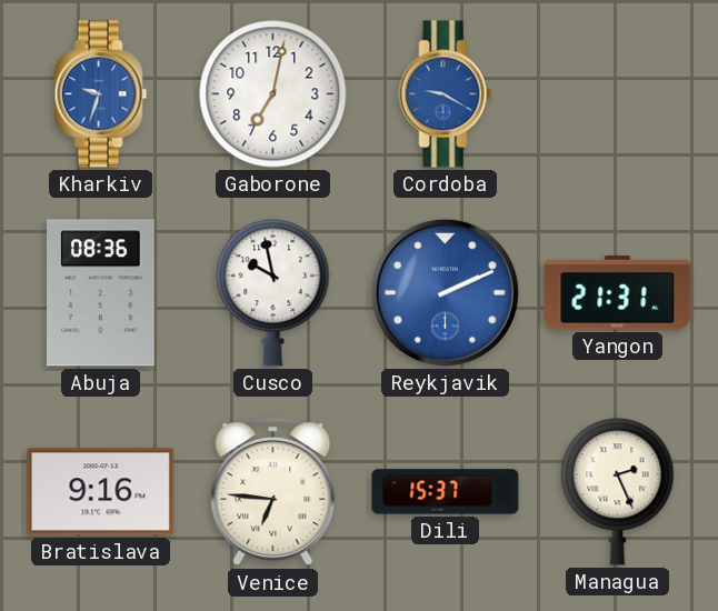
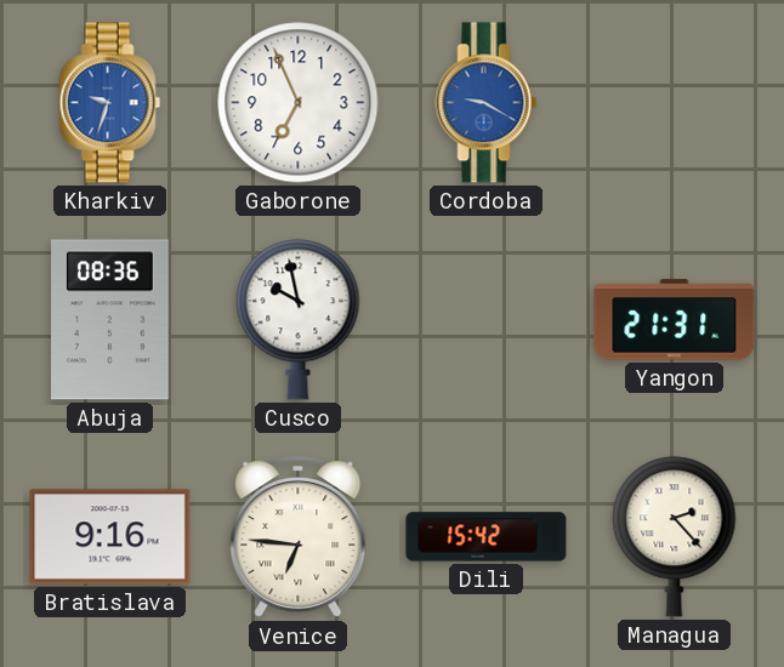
Gaborone: 7:02 -> 6:56 (299, 103)
Reykjavik: 2:11 -> none (445, 292)
Dili: 15:37 -> 15:42 (487, 537)
Managua: 2:26 -> 2:23 (675, 537)
